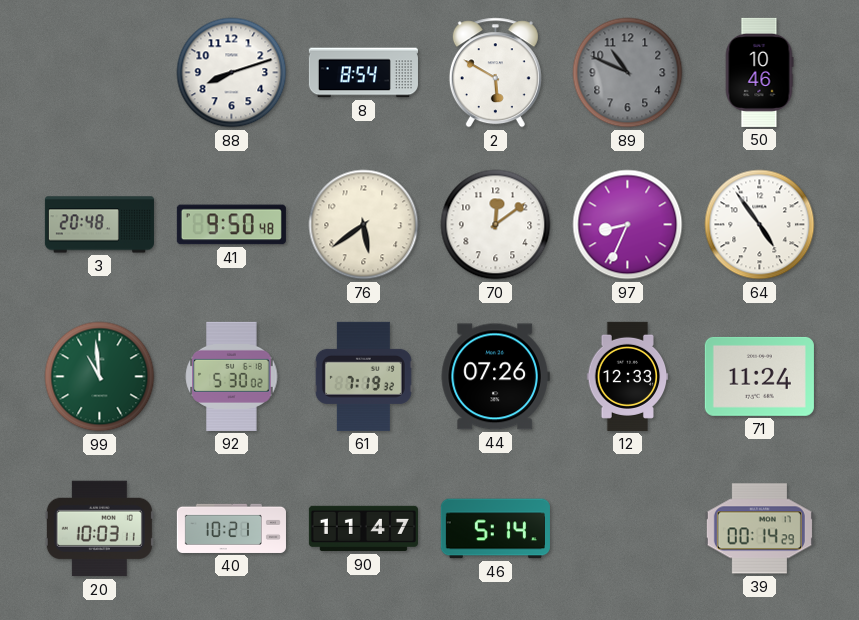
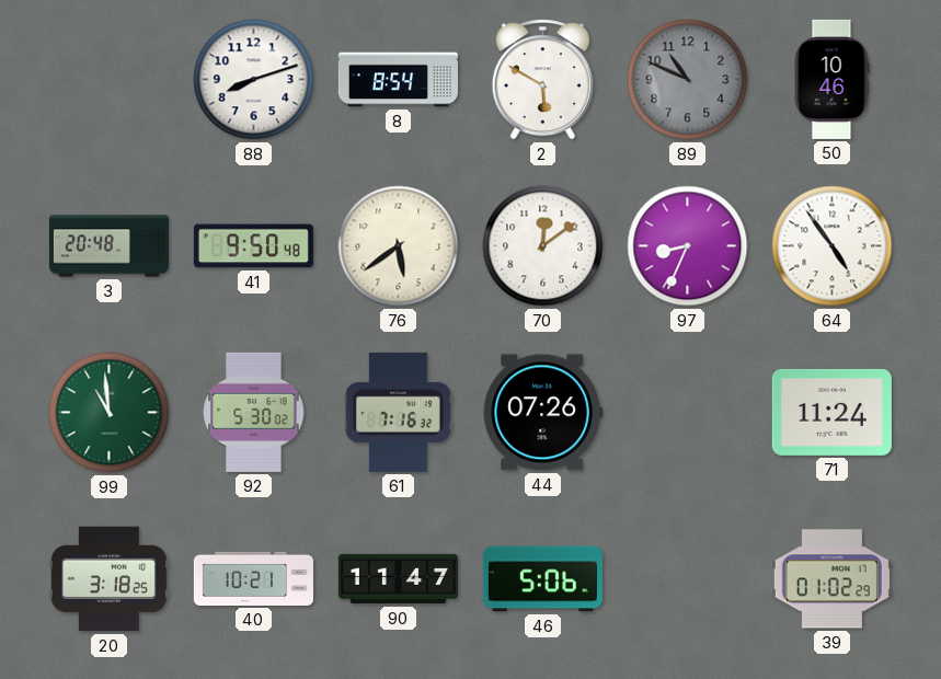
61: 7:19 -> 7:16 (398, 412)
12: 12:33 -> none (628, 376)
20: 10:03 -> 3:18 (108, 579)
46: 5:14 -> 5:06 (542, 579)
39: 00:14 -> 01:02 (831, 579)
